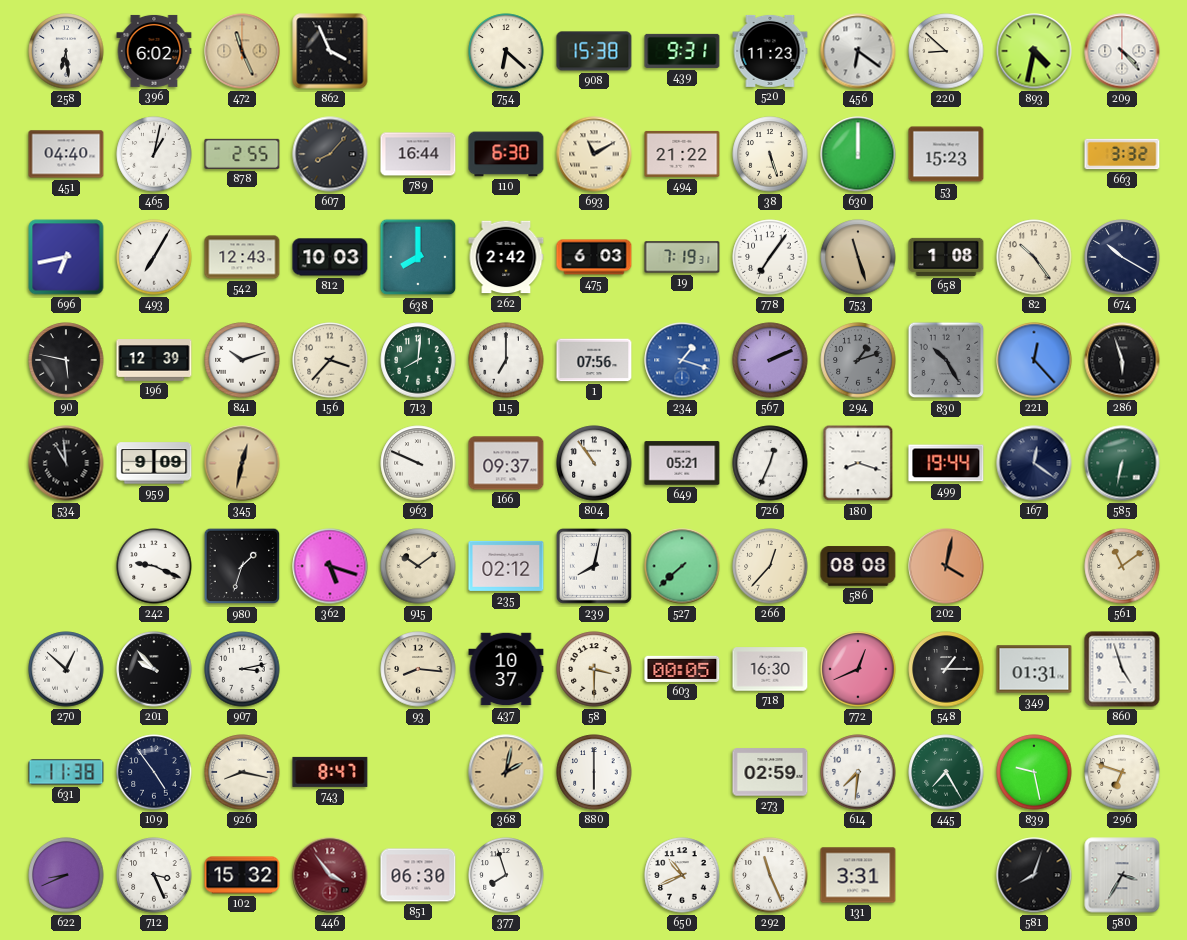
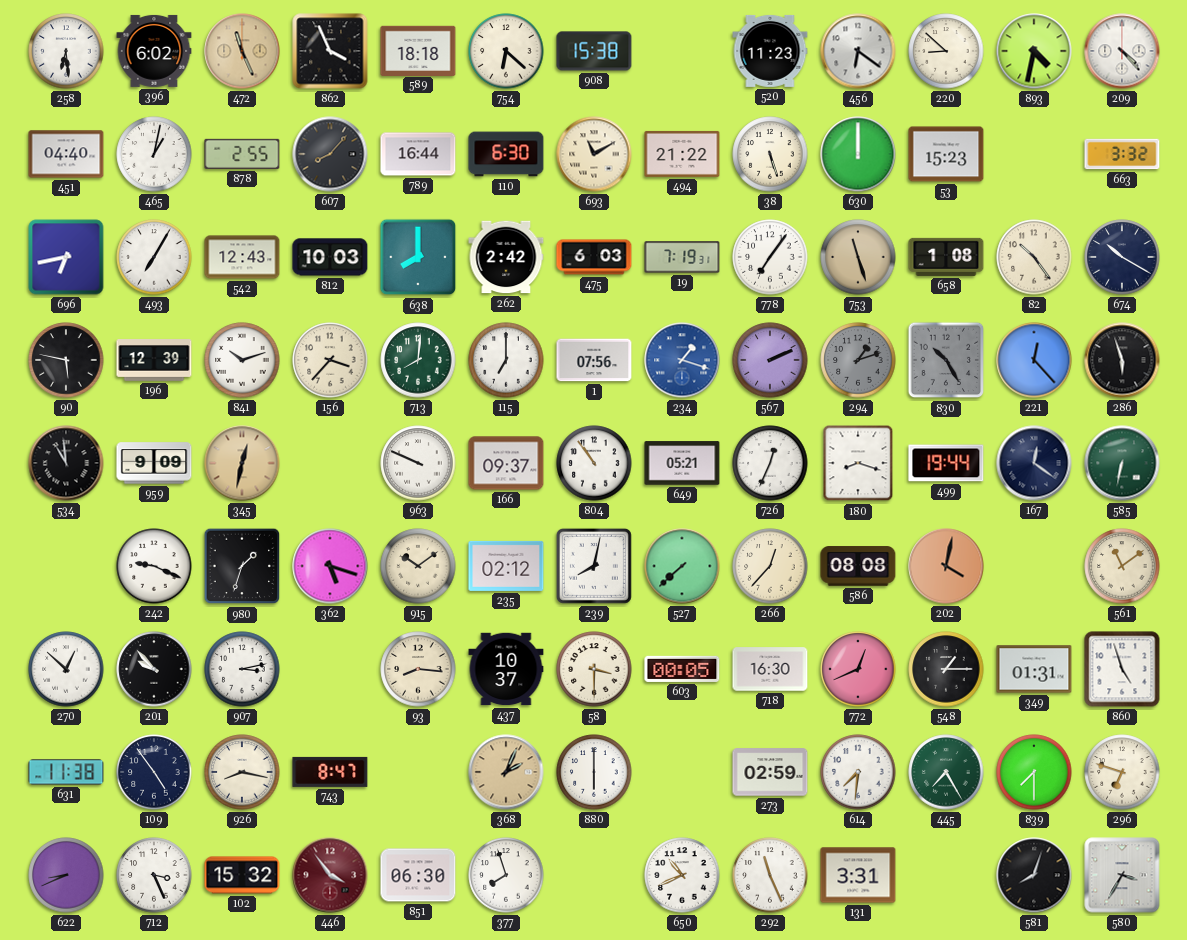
589: none -> 18:18 (418, 50)
439: 9:31 -> none (682, 51)
368: 2:02 -> 2:04 (506, 772)
839: 9:28 -> 7:30 (1034, 772)
